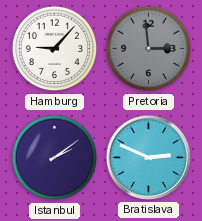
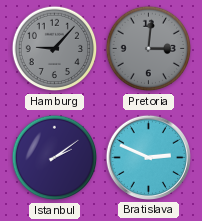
Hamburg dial: white -> grey (55, 49)
Pretoria: 2:59 -> 3:01 (149, 49)
